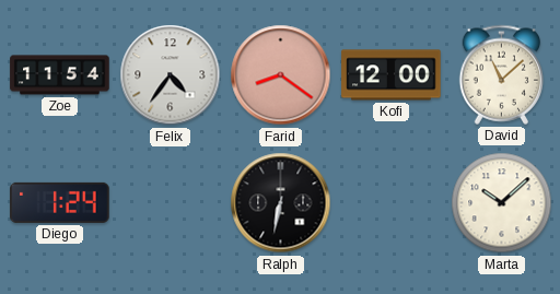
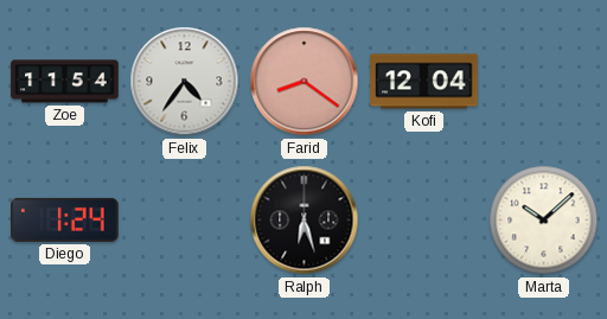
Kofi: 12:00 -> 12:04 (424, 82)
David: 11:08 -> none (502, 74)
Ralph: 6:32 -> 6:27 (305, 221)
